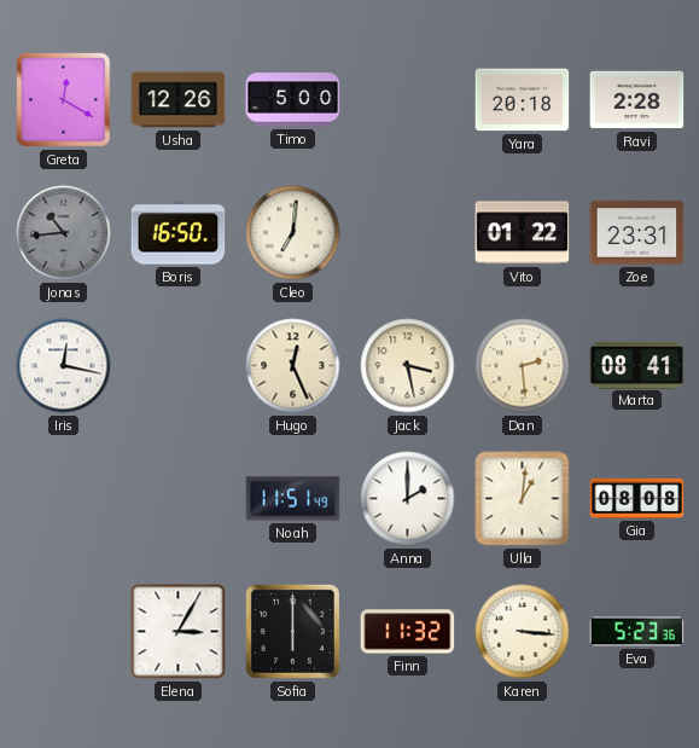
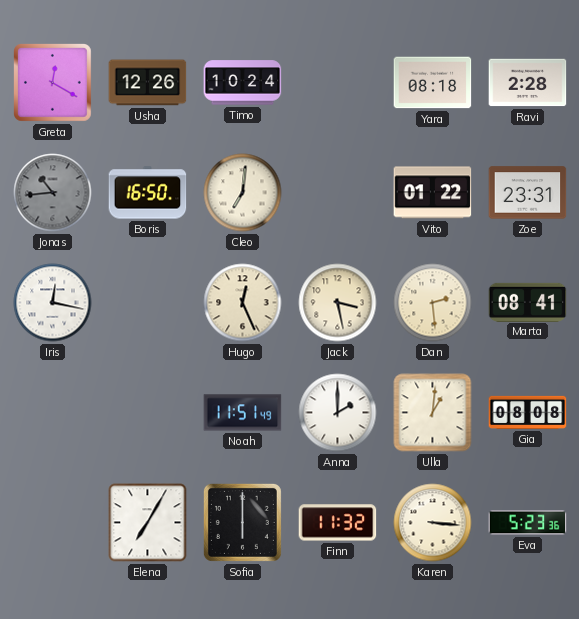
Timo: 5:00 -> 10:24 (243, 83)
Yara: 20:18 -> 08:18 (433, 83)
Elena: 3:05 -> 7:05 (148, 523)
